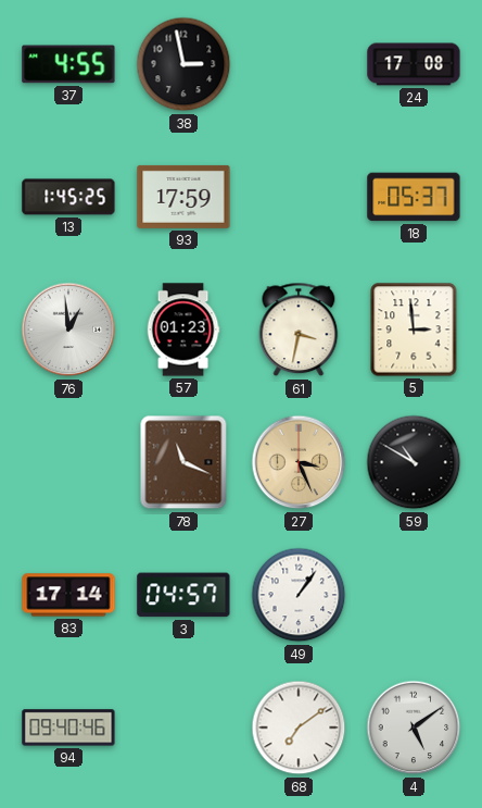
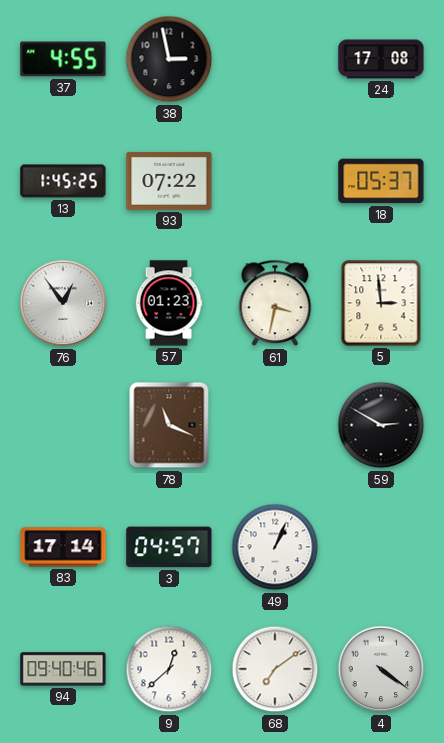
93: 17:59 -> 07:22 (169, 181)
76: 12:59 -> 12:54 (63, 303)
27: 3:26 -> none (299, 462)
59: 10:50 -> 2:50 (381, 425)
49: 1:06 -> 1:04 (275, 547)
9: none -> 12:38 (169, 669)
4: 5:09 -> 4:21 (381, 669)
